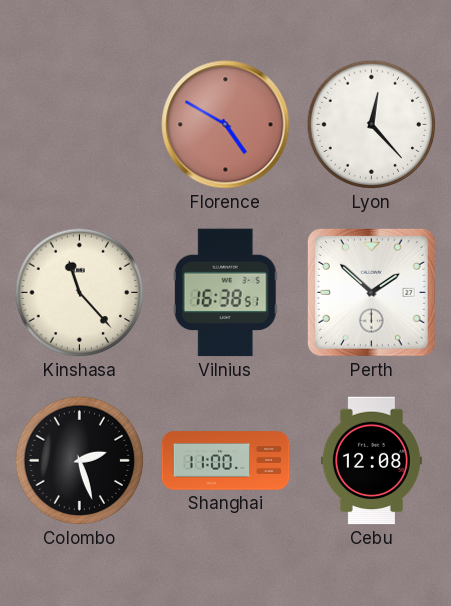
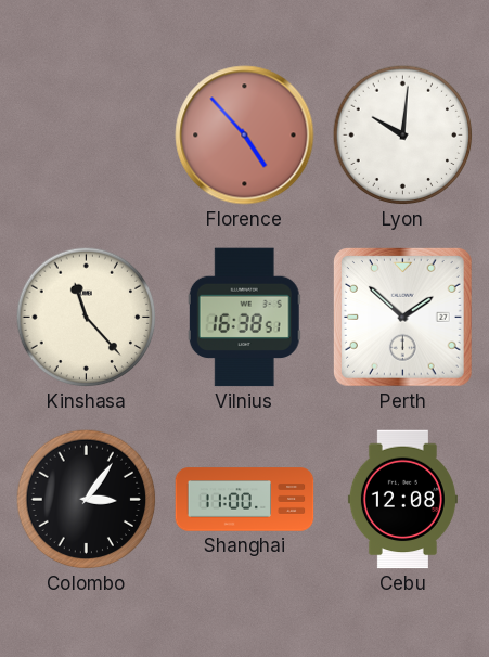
Florence: 4:50 -> 4:53 (245, 136)
Lyon: 12:23 -> 10:01 (403, 136)
Colombo: 2:27 -> 3:06 (87, 500)
